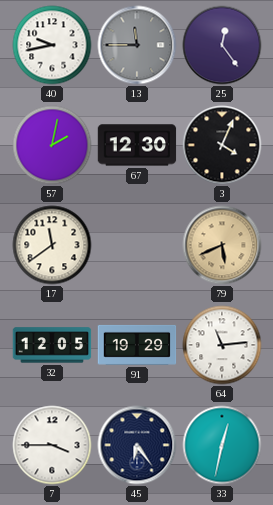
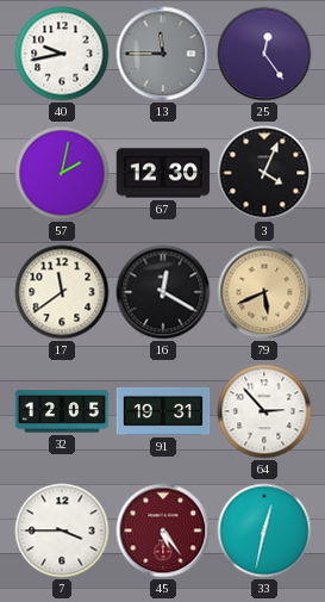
16: none -> 12:20 (163, 292)
91: 19:29 -> 19:31 (163, 411)
64: 11:14 -> 2:53 (264, 411)
45: 6:24 -> 5:24 (163, 530)
45 dial: navy -> burgundy (163, 530)
